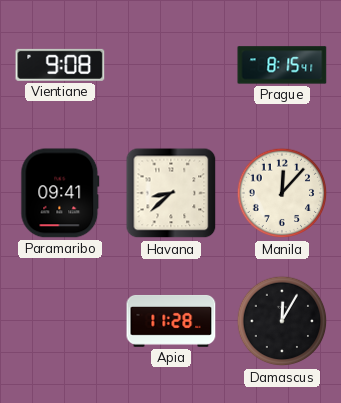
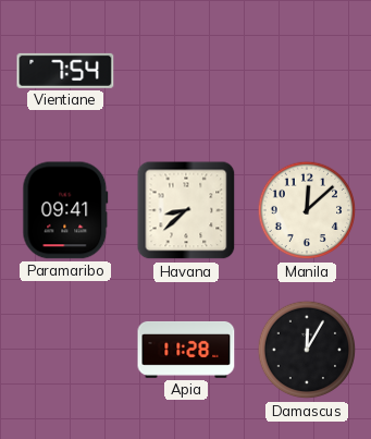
Vientiane: 9:08 -> 7:54 (65, 71)
Prague: 8:15 -> none (282, 65)
Manila: 12:07 -> 12:08 (307, 210)
